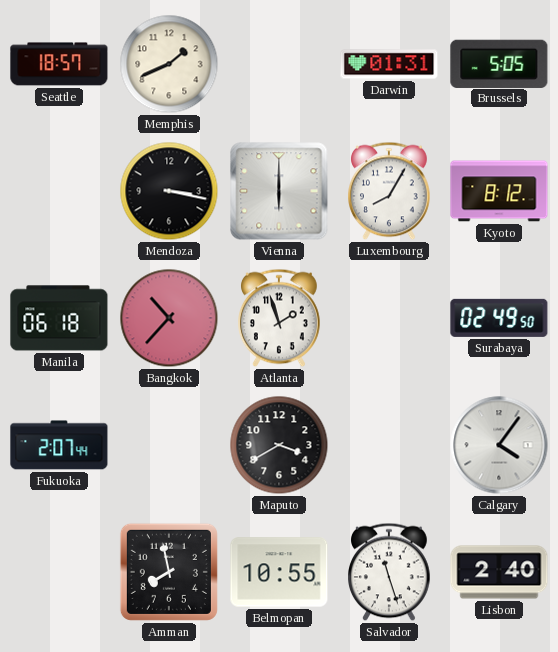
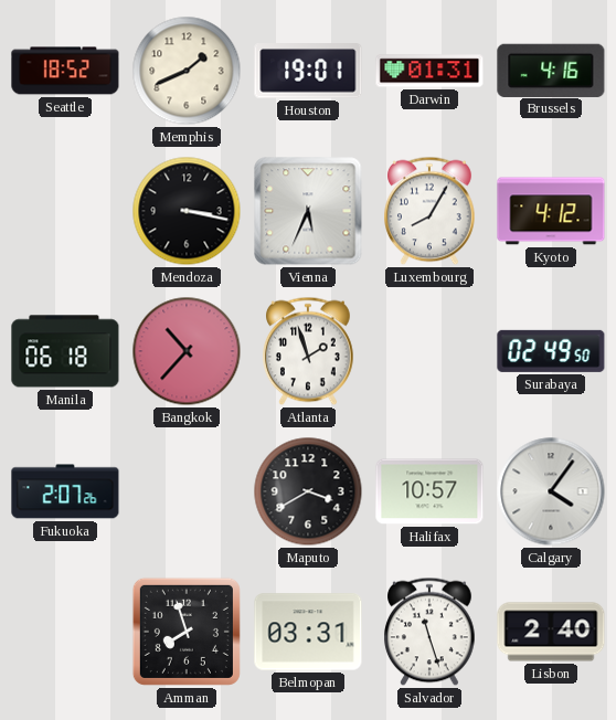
Seattle: 18:57 -> 18:52 (65, 71)
Houston: none -> 19:01 (308, 71)
Brussels: 5:05 -> 4:16 (551, 70)
Vienna: 6:00 -> 5:34 (308, 211)
Kyoto: 8:12 -> 4:12 (551, 211)
Fukuoka: 2:07:44 -> 2:07:26 (65, 491)
Halifax: none -> 10:57 (429, 491)
Amman: 7:58 -> 7:57 (187, 632)
Belmopan: 10:55 -> 03:31 (308, 632)
